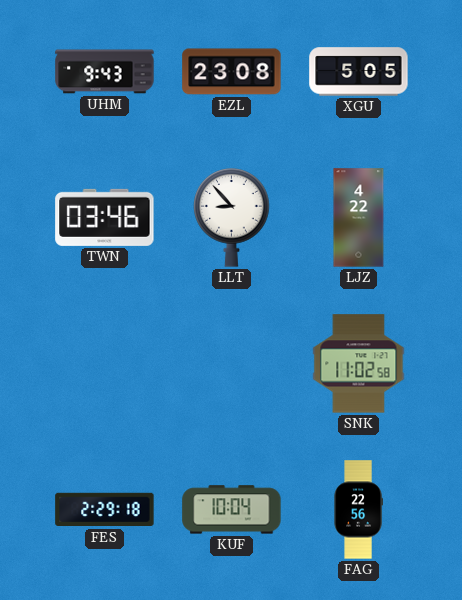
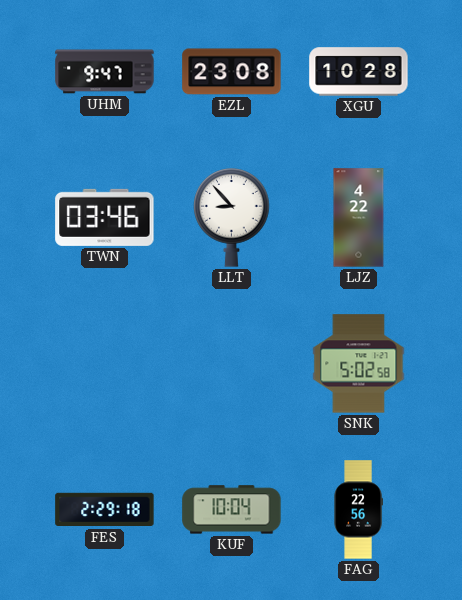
UHM: 9:43 -> 9:47 (105, 72)
XGU: 5:05 -> 10:28 (359, 72)
SNK: 11:02 -> 5:02 (359, 364)
